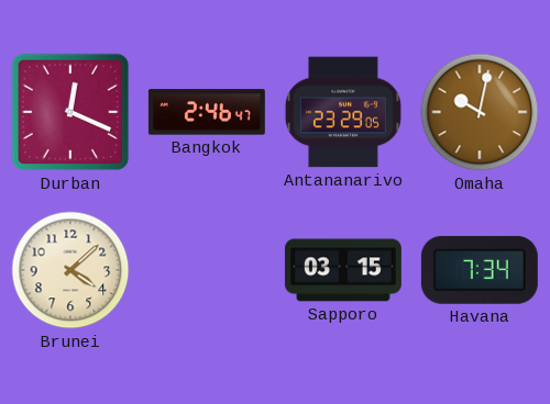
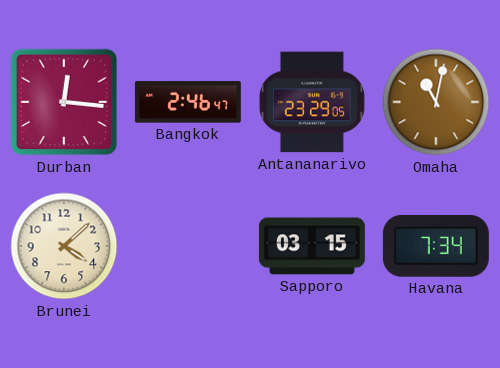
Durban: 12:19 -> 12:16 (64, 102)
Omaha: 10:02 -> 11:02 (436, 102)
